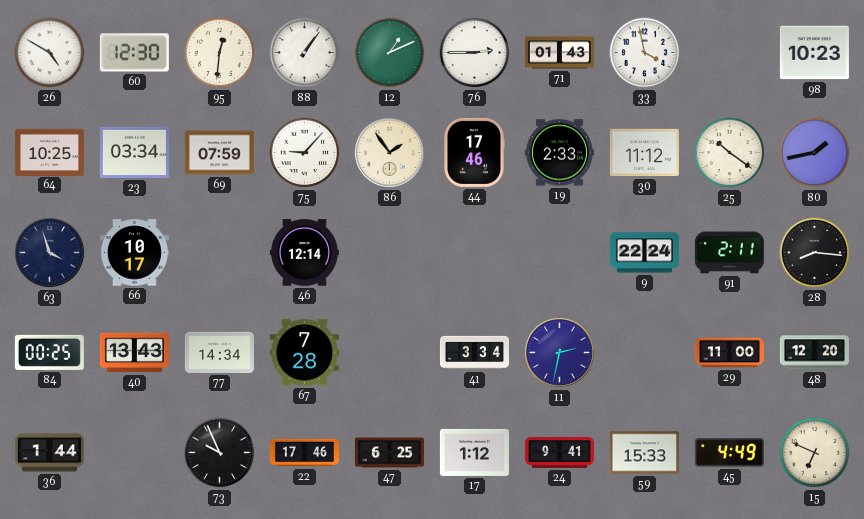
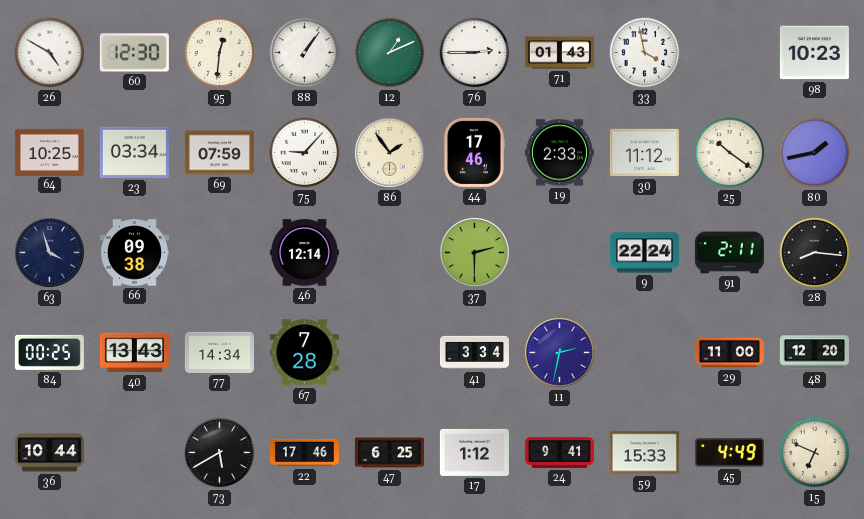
66: 10:17 -> 09:38 (134, 253)
37: none -> 2:30 (475, 253)
36: 1:44 -> 10:44 (49, 453)
73: 9:56 -> 5:40 (220, 453)
